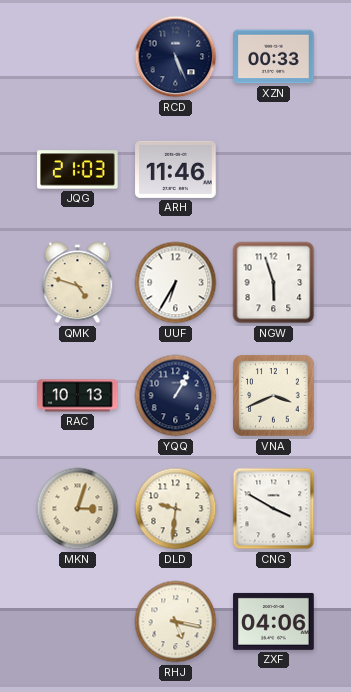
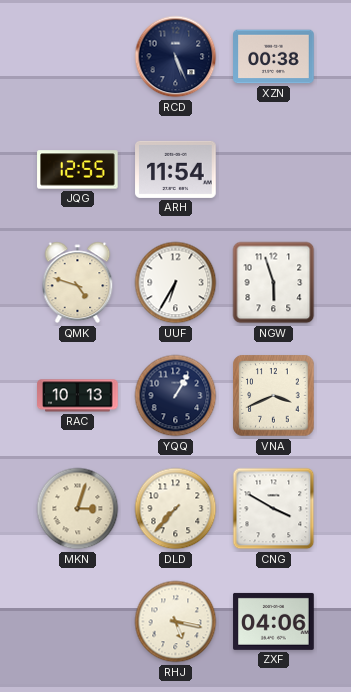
XZN: 00:33 -> 00:38 (274, 57)
JQG: 21:03 -> 12:55 (78, 170)
ARH: 11:46 -> 11:54 (176, 169)
DLD: 9:31 -> 7:37 (176, 509)
